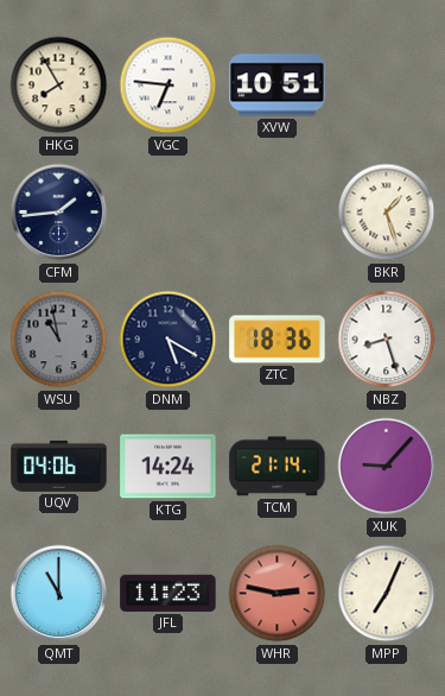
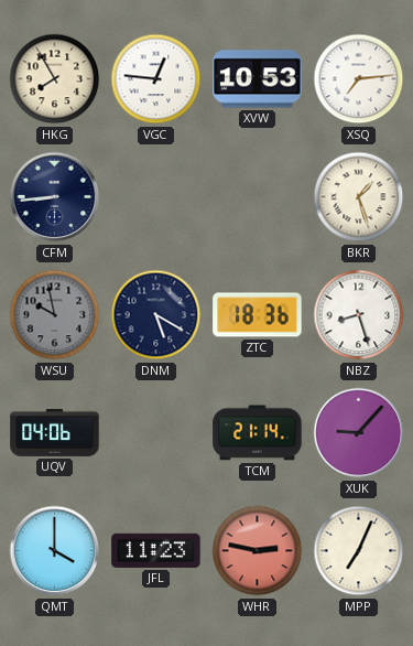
VGC: 6:46 -> 12:46 (156, 79)
XVW: 10:51 -> 10:53 (258, 79)
XSQ: none -> 7:14 (359, 79)
CFM: 1:44 -> 8:44 (55, 197)
WSU: 10:58 -> 9:58 (55, 315)
KTG: 14:24 -> none (169, 467)
QMT: 11:00 -> 4:00 (55, 551)
